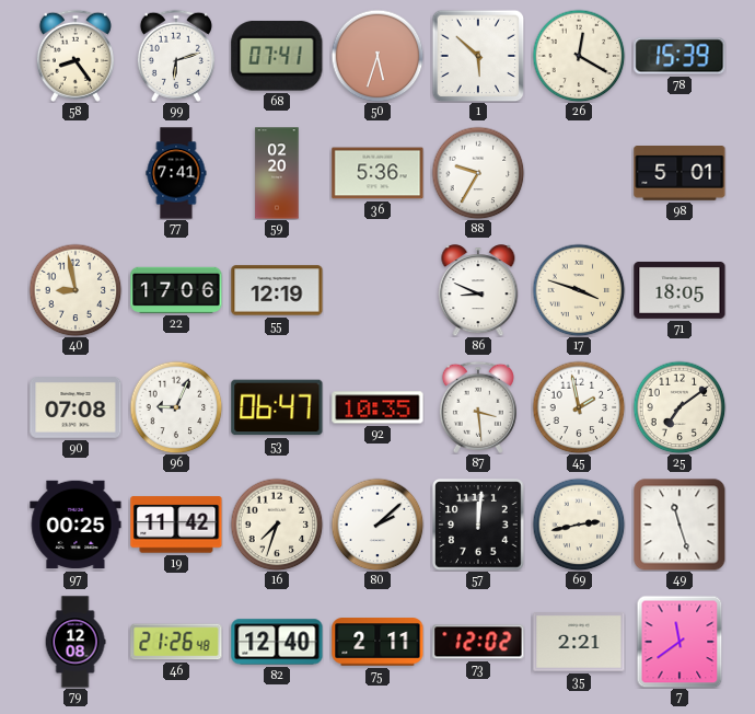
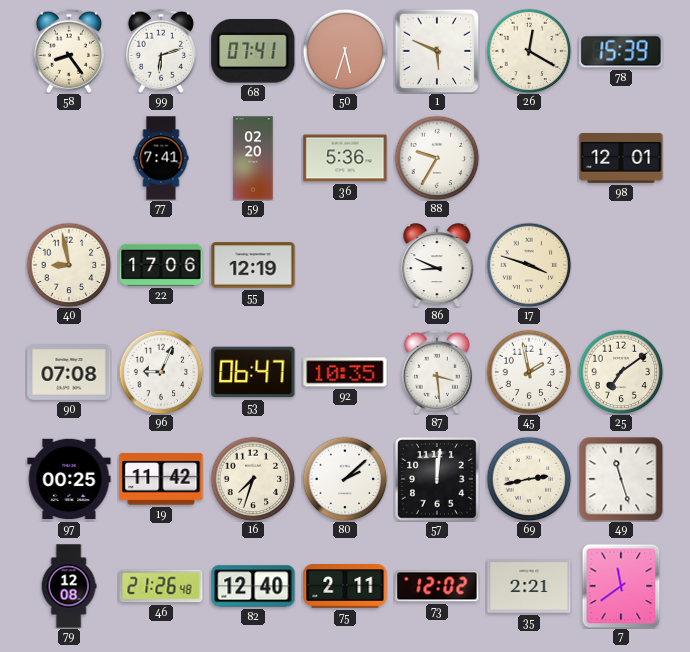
1: 5:52 -> 5:49 (437, 51)
98: 5:01 -> 12:01 (621, 159)
71: 18:05 -> none (679, 290)
